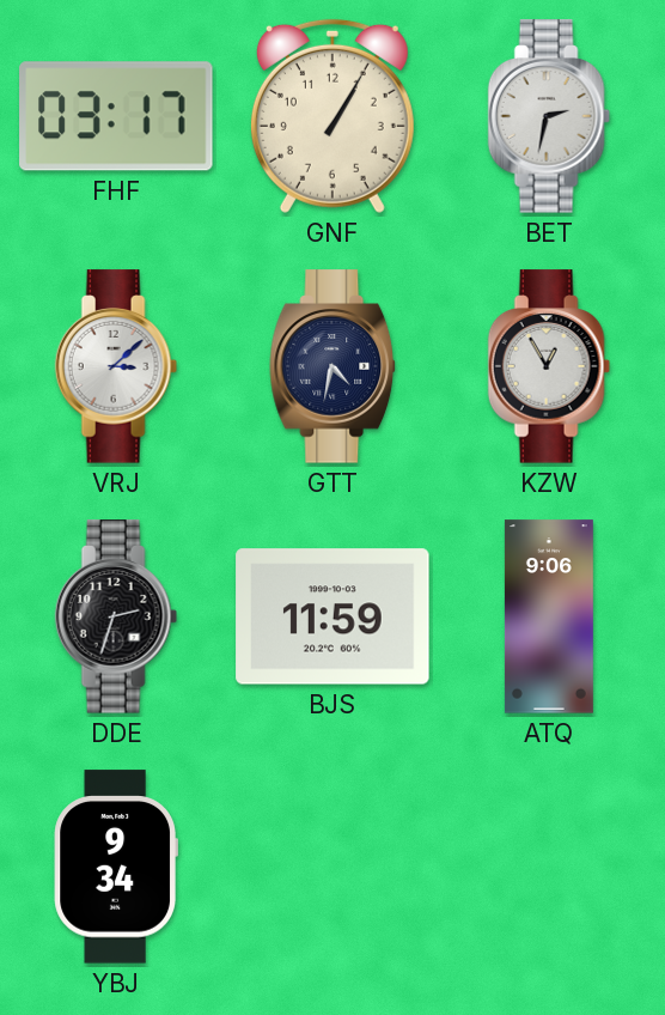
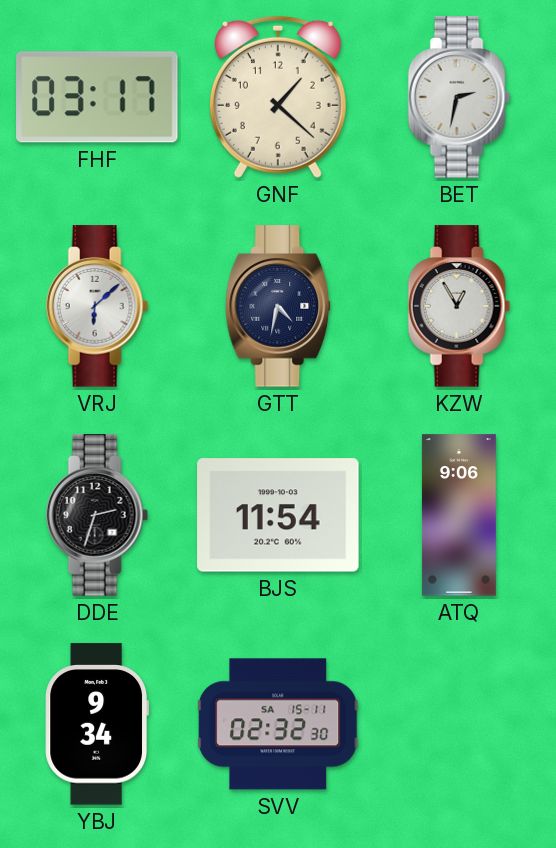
GNF: 1:05 -> 1:22 (278, 97)
VRJ: 3:08 -> 6:08 (97, 306)
BJS: 11:59 -> 11:54 (278, 515)
SVV: none -> 02:32 (278, 724)
